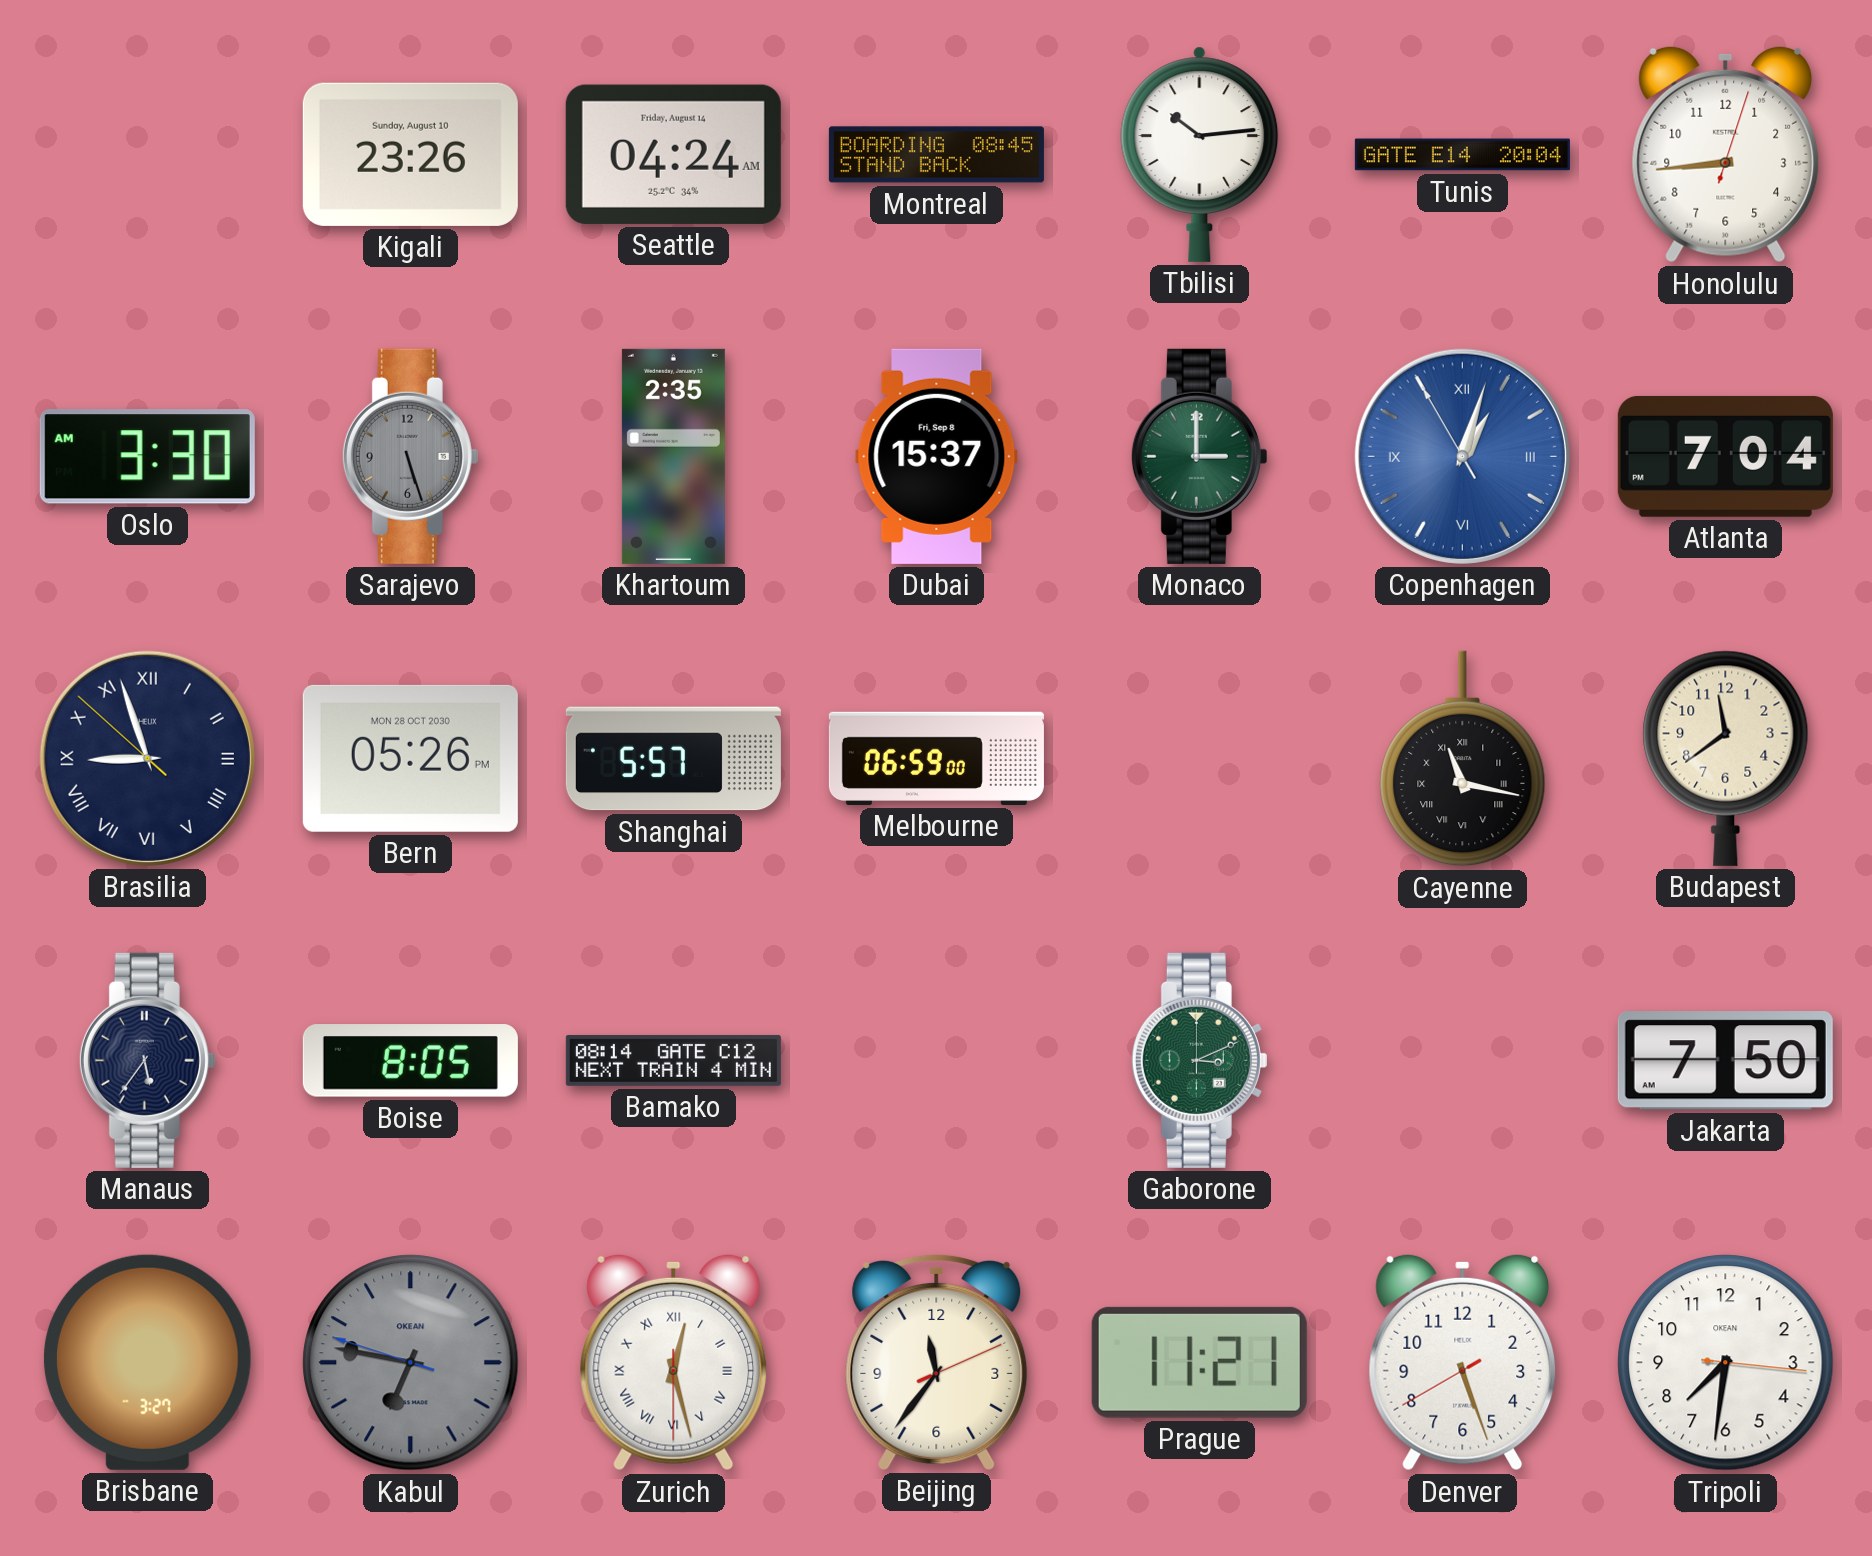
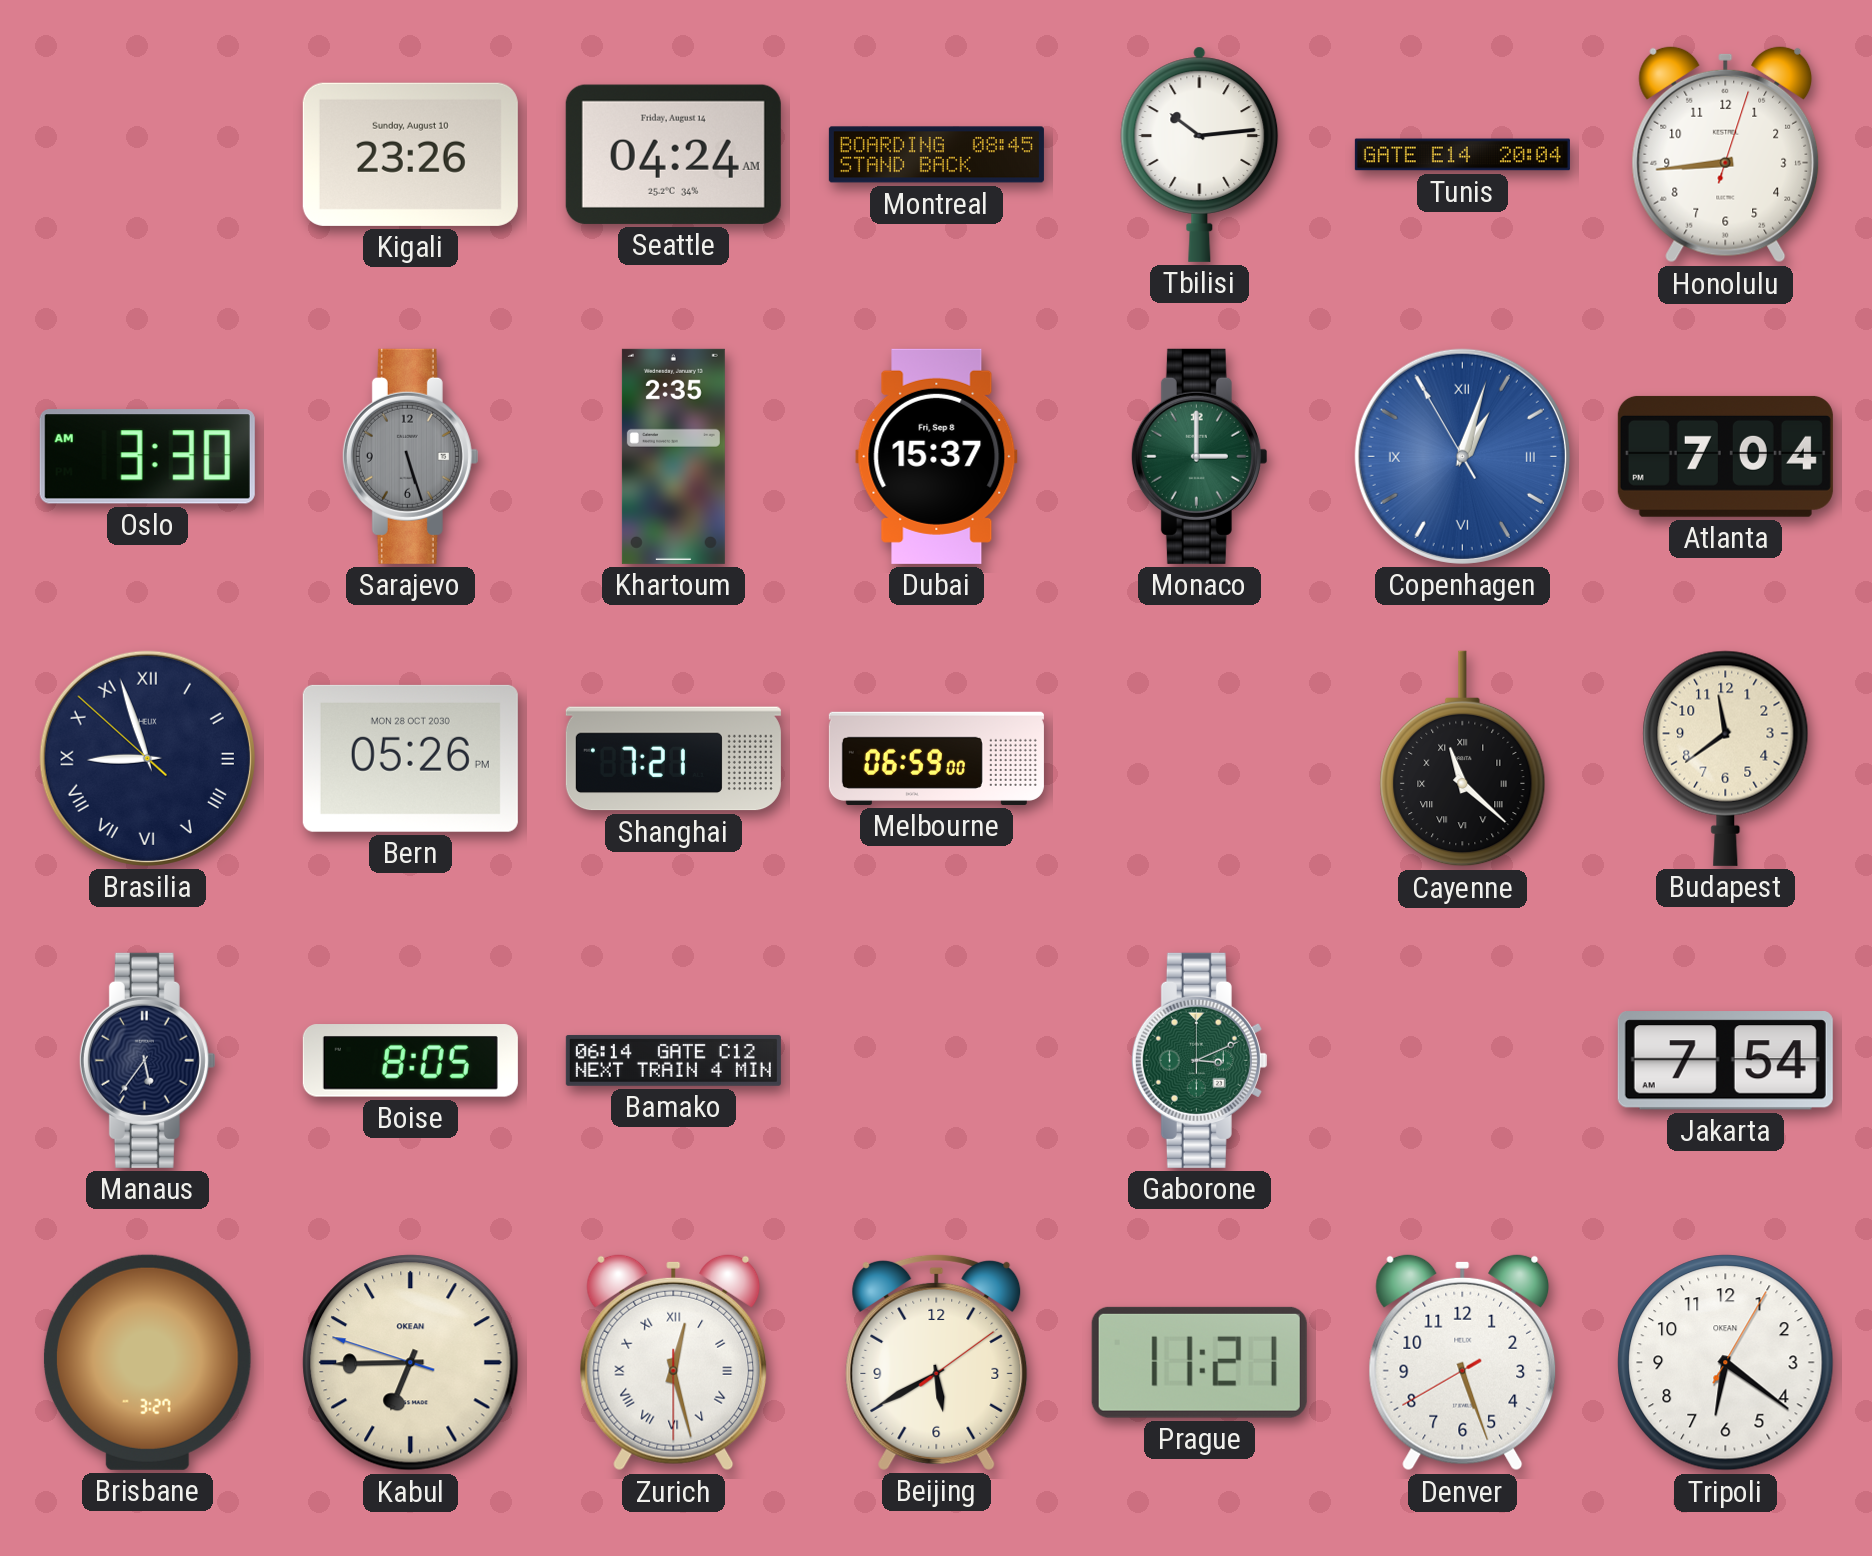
Shanghai: 5:57 -> 7:21 (673, 759)
Cayenne: 11:17 -> 11:22 (1463, 759)
Bamako: 08:14 -> 06:14 (673, 1060)
Jakarta: 7:50 -> 7:54 (1725, 1061)
Kabul: 6:46 -> 6:44 (411, 1363)
Kabul dial: grey -> cream (411, 1363)
Beijing: 11:36 -> 5:40 (937, 1362)
Tripoli: 7:31 -> 6:21 (1726, 1363)
